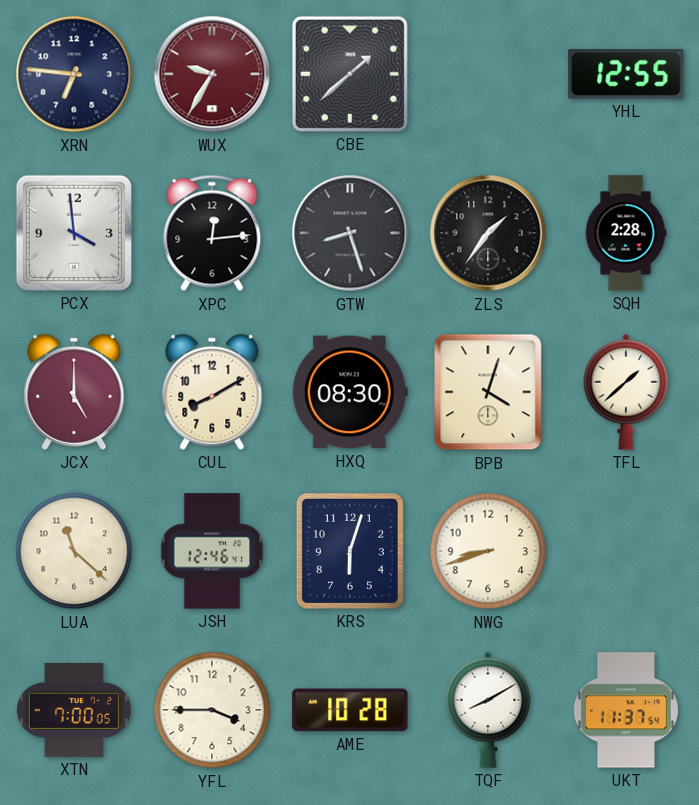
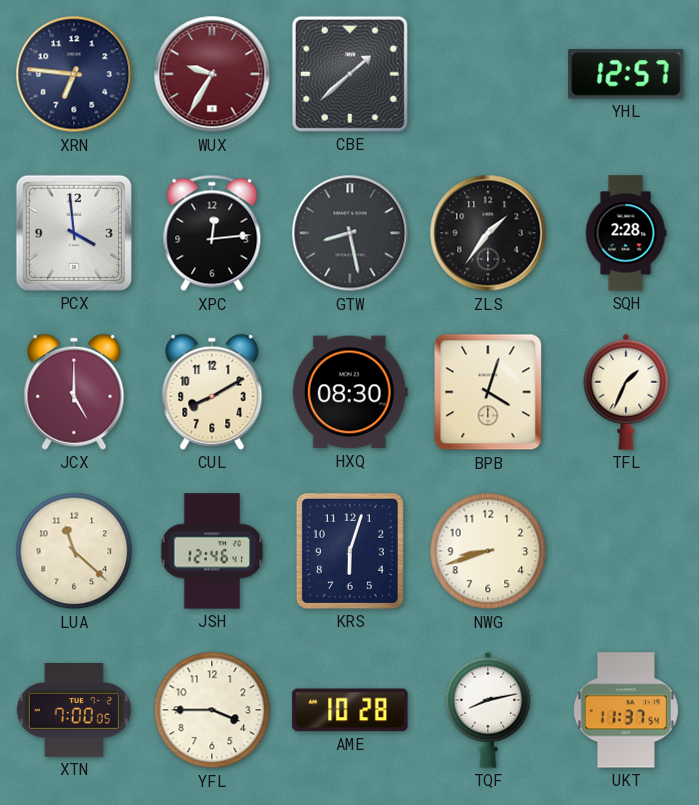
YHL: 12:55 -> 12:57 (626, 74)
GTW: 8:27 -> 8:28 (350, 233)
TFL: 1:38 -> 1:34 (626, 392)
TQF: 8:10 -> 8:13 (488, 710)
